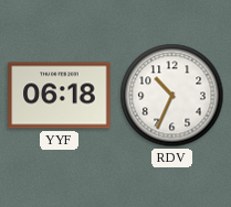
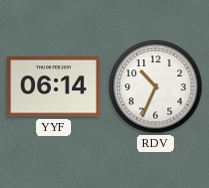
YYF: 06:18 -> 06:14 (54, 87)
